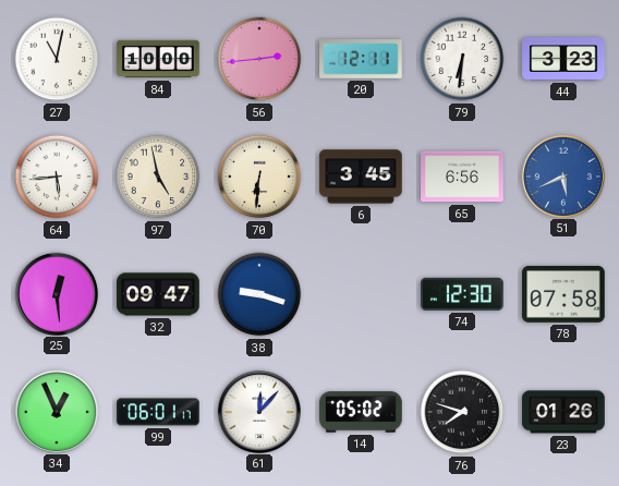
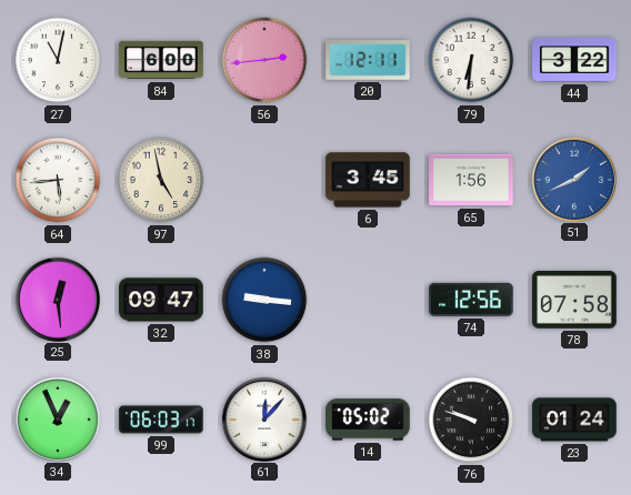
84: 10:00 -> 6:00 (161, 60)
44: 3:23 -> 3:22 (574, 60)
70: 6:31 -> none (259, 177)
65: 6:56 -> 1:56 (471, 180)
51: 5:41 -> 1:41 (573, 179)
38: 9:18 -> 9:16 (264, 300)
74: 12:30 -> 12:56 (471, 300)
99: 06:01 -> 06:03 (161, 420)
76: 7:48 -> 9:48 (471, 420)
23: 01:26 -> 01:24 (574, 420)
